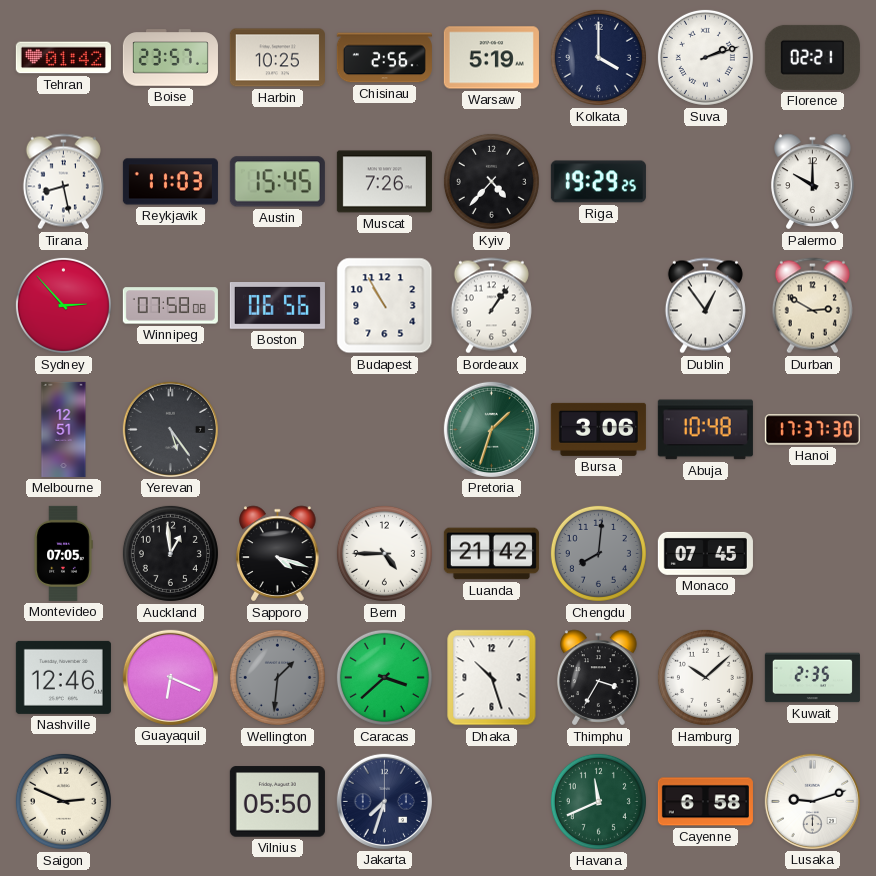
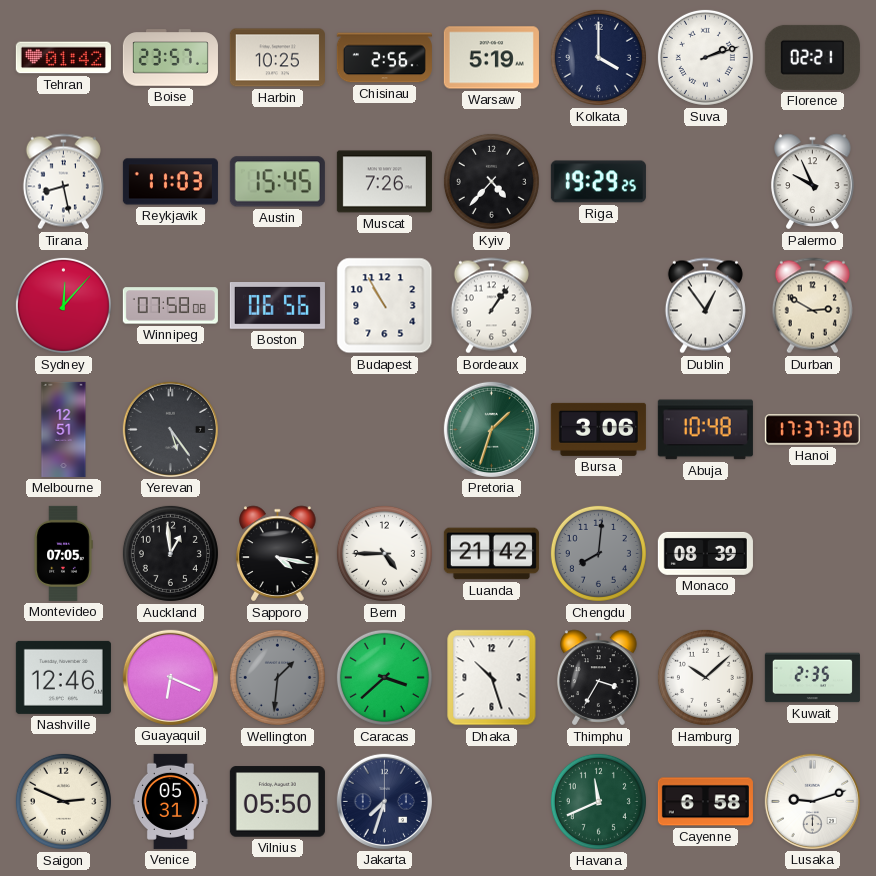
Palermo: 10:00 -> 9:56 (813, 182)
Sydney: 2:53 -> 12:07 (63, 305)
Sapporo: 4:18 -> 4:17 (278, 554)
Monaco: 07:45 -> 08:39 (705, 553)
Venice: none -> 05:31 (170, 801)
